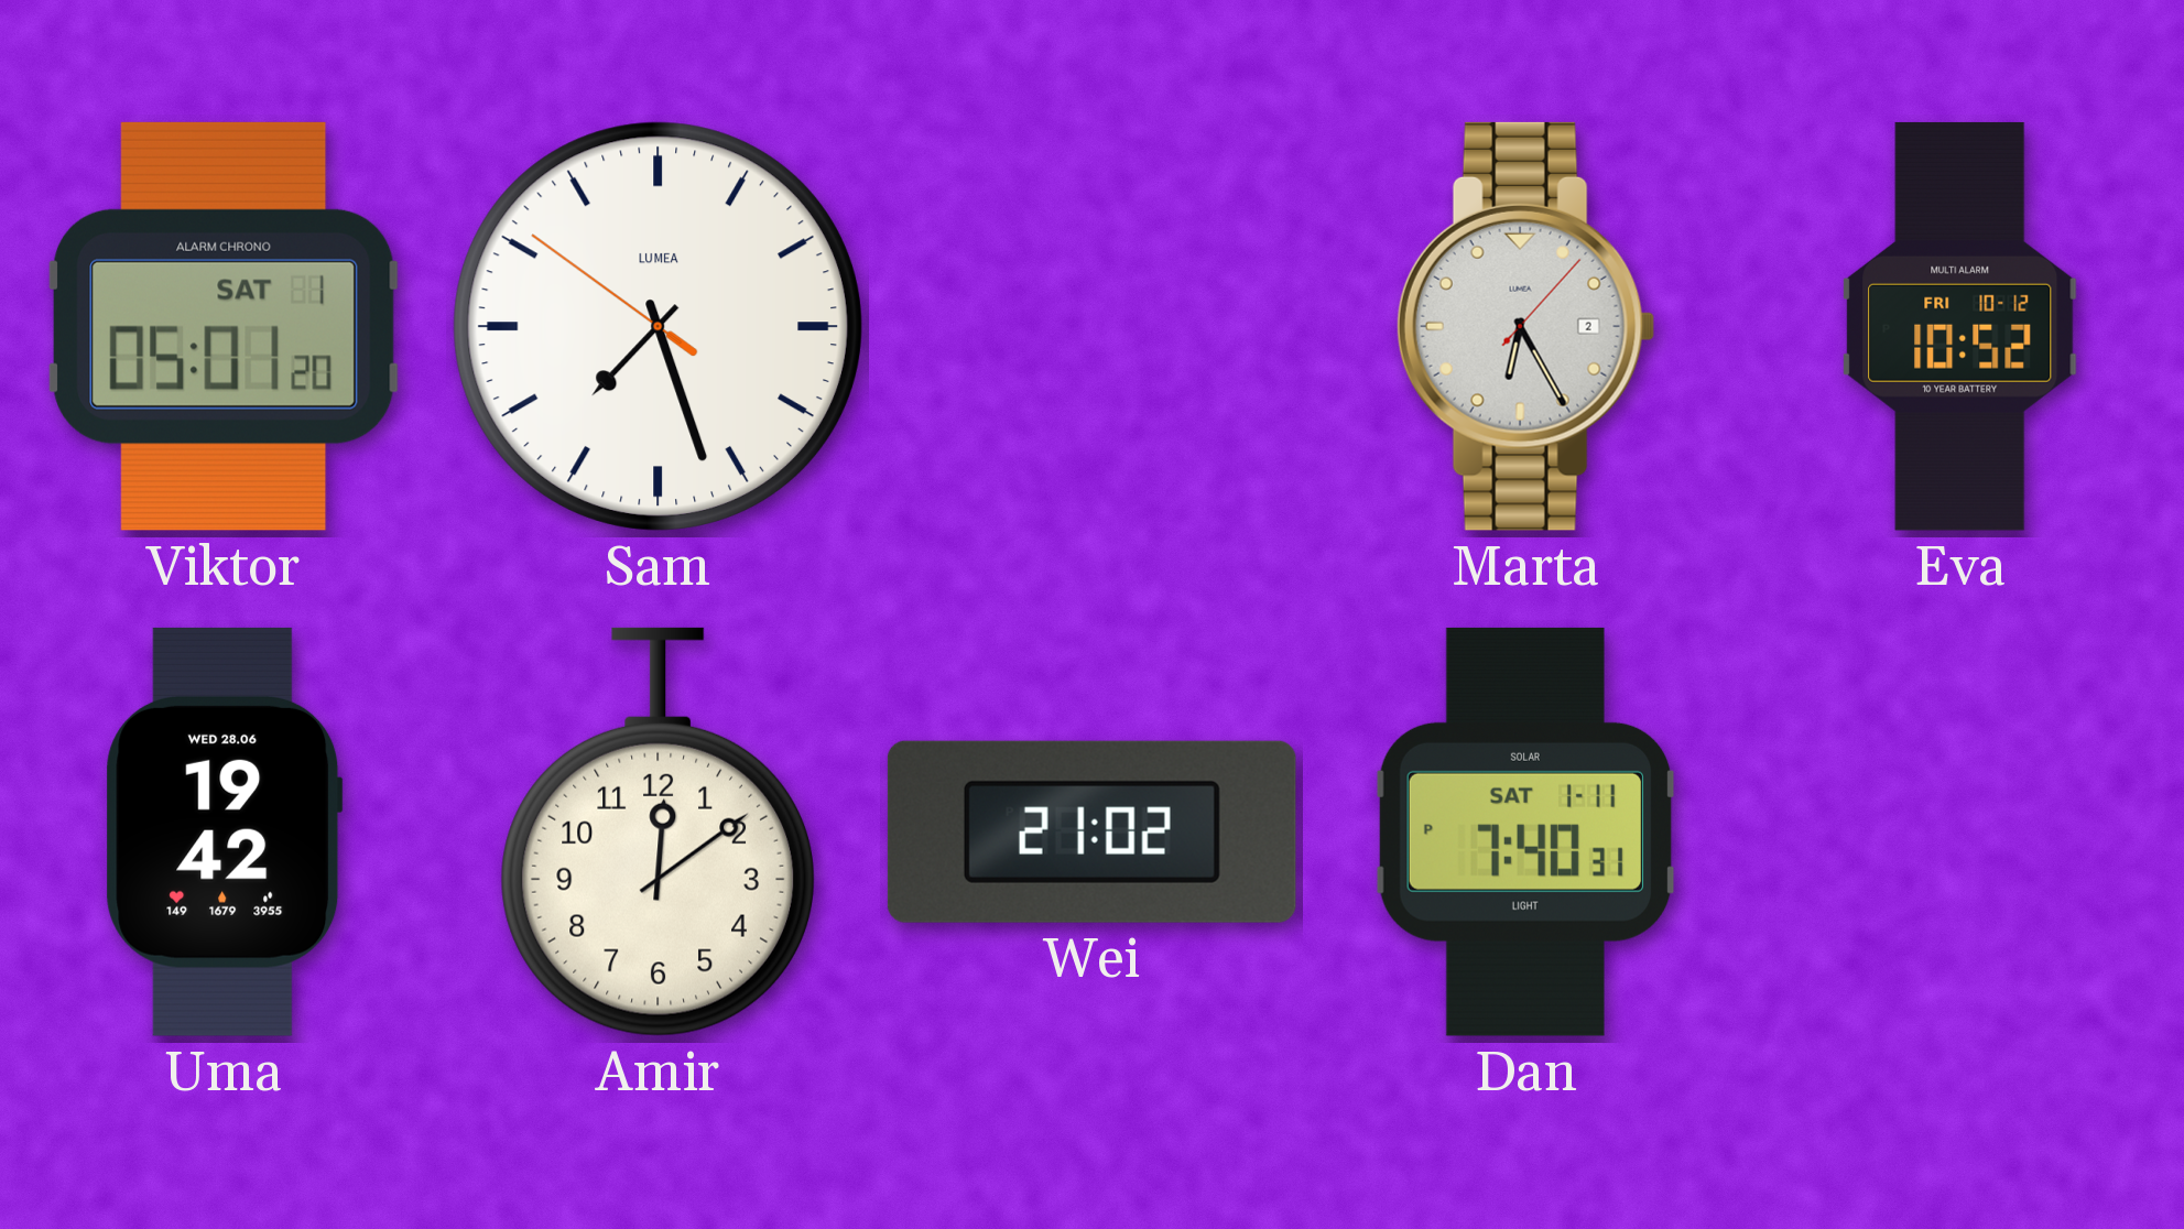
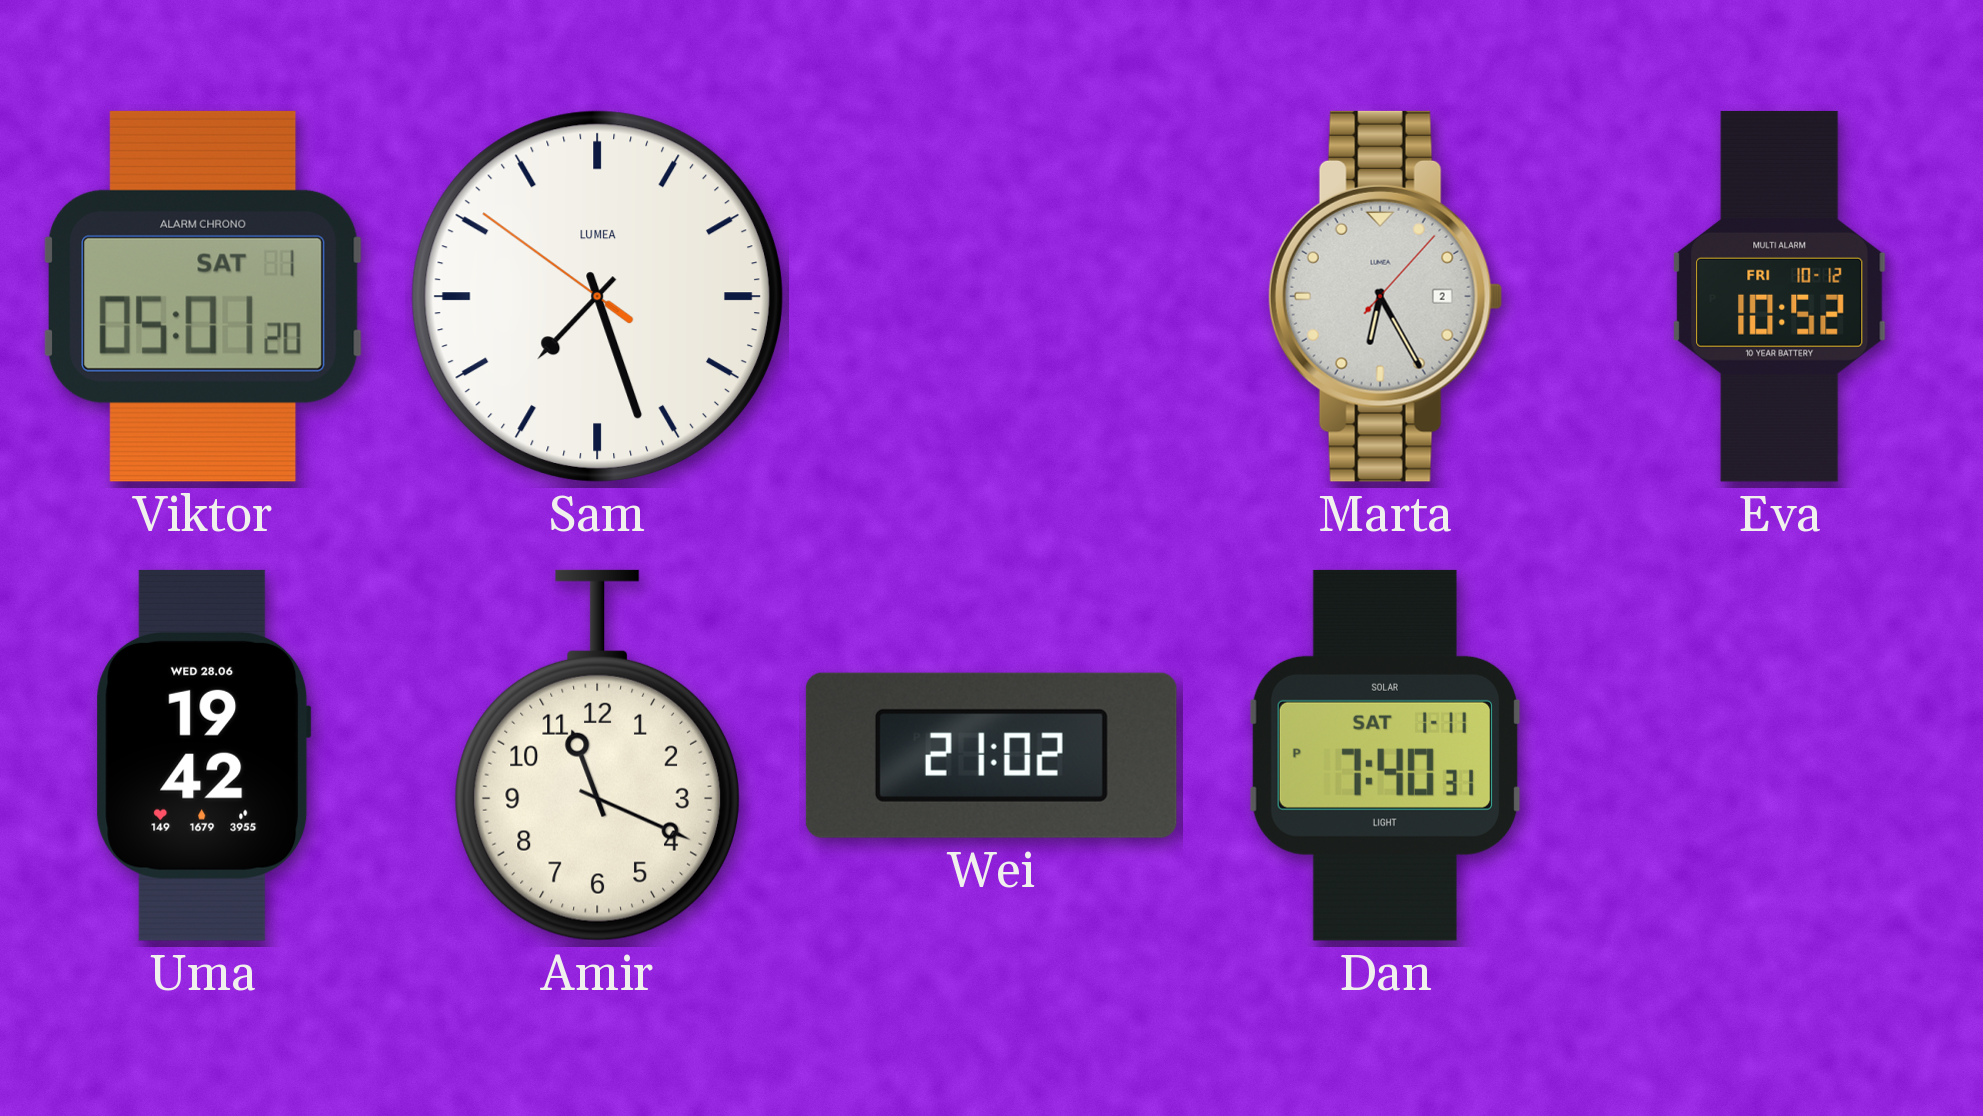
Amir: 12:09 -> 11:19 (597, 755)
